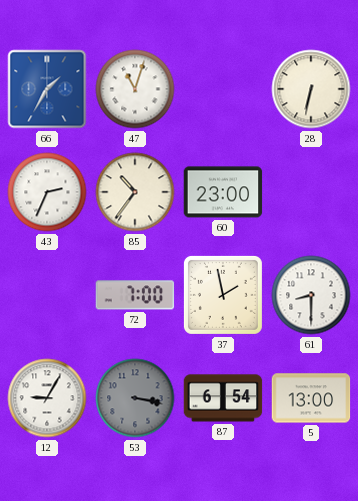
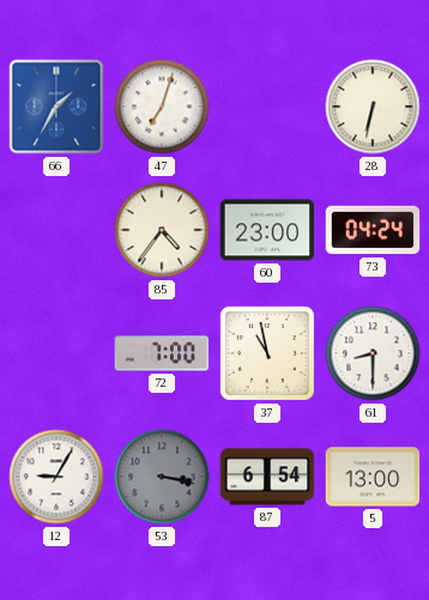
47: 11:03 -> 7:03 (162, 107)
43: 2:34 -> none (47, 192)
85: 10:36 -> 4:36 (162, 230)
73: none -> 04:24 (373, 230)
37: 1:58 -> 10:58 (267, 353)
